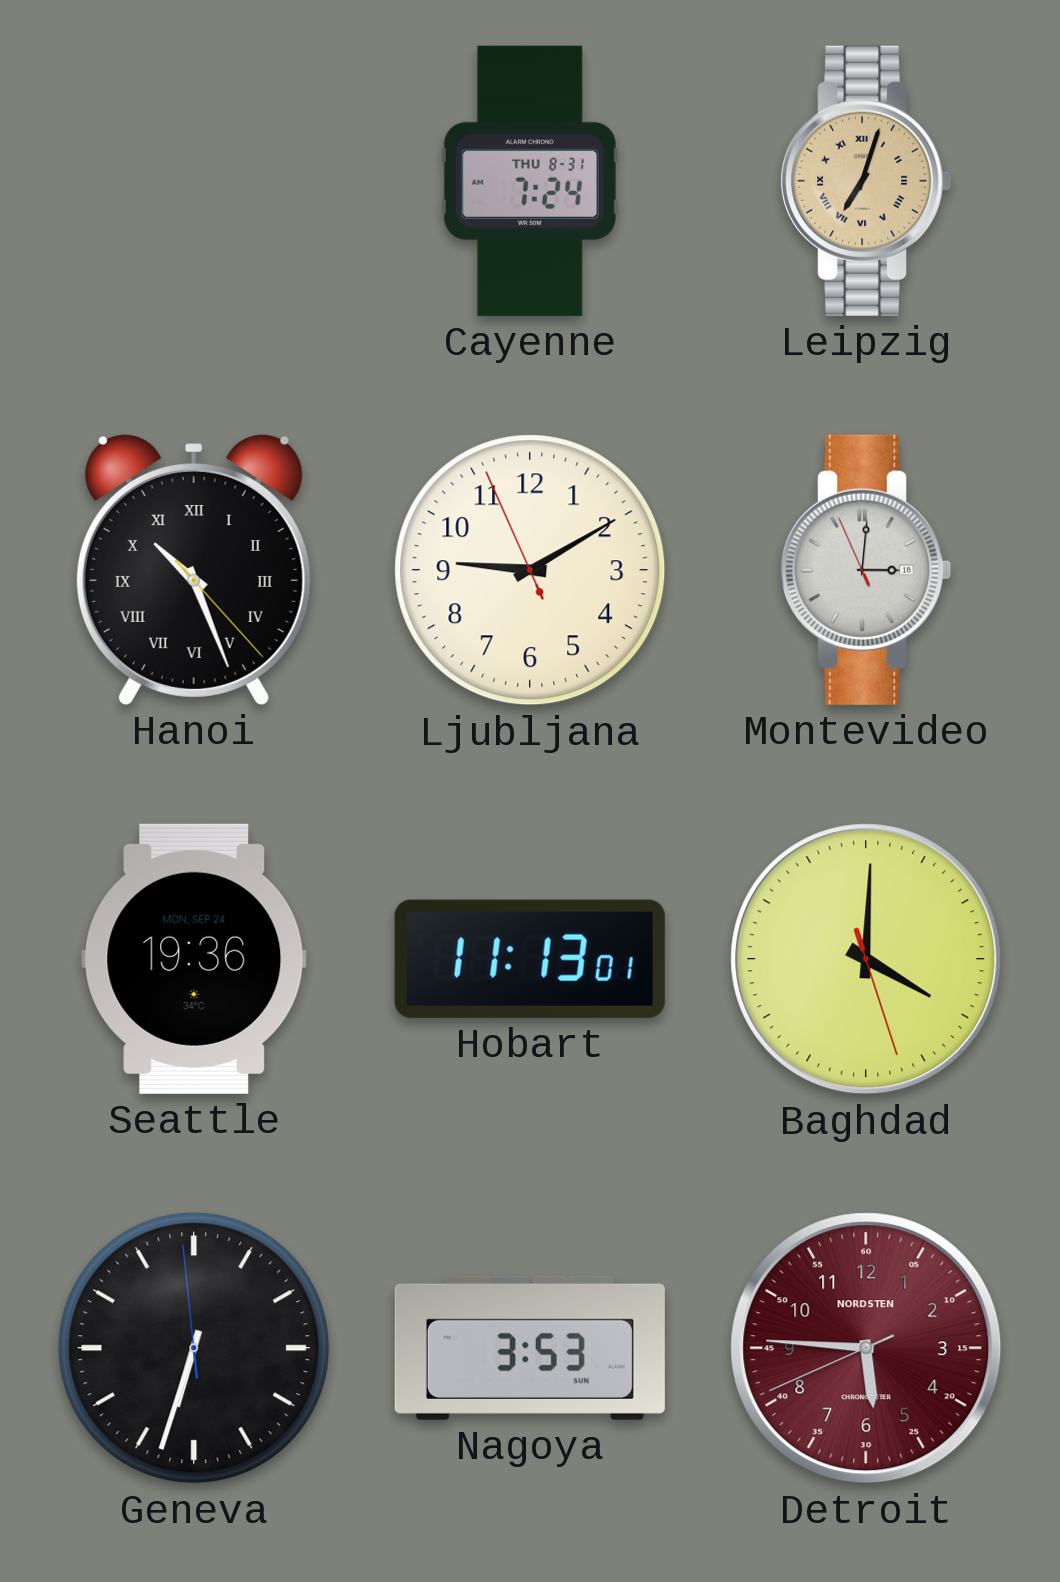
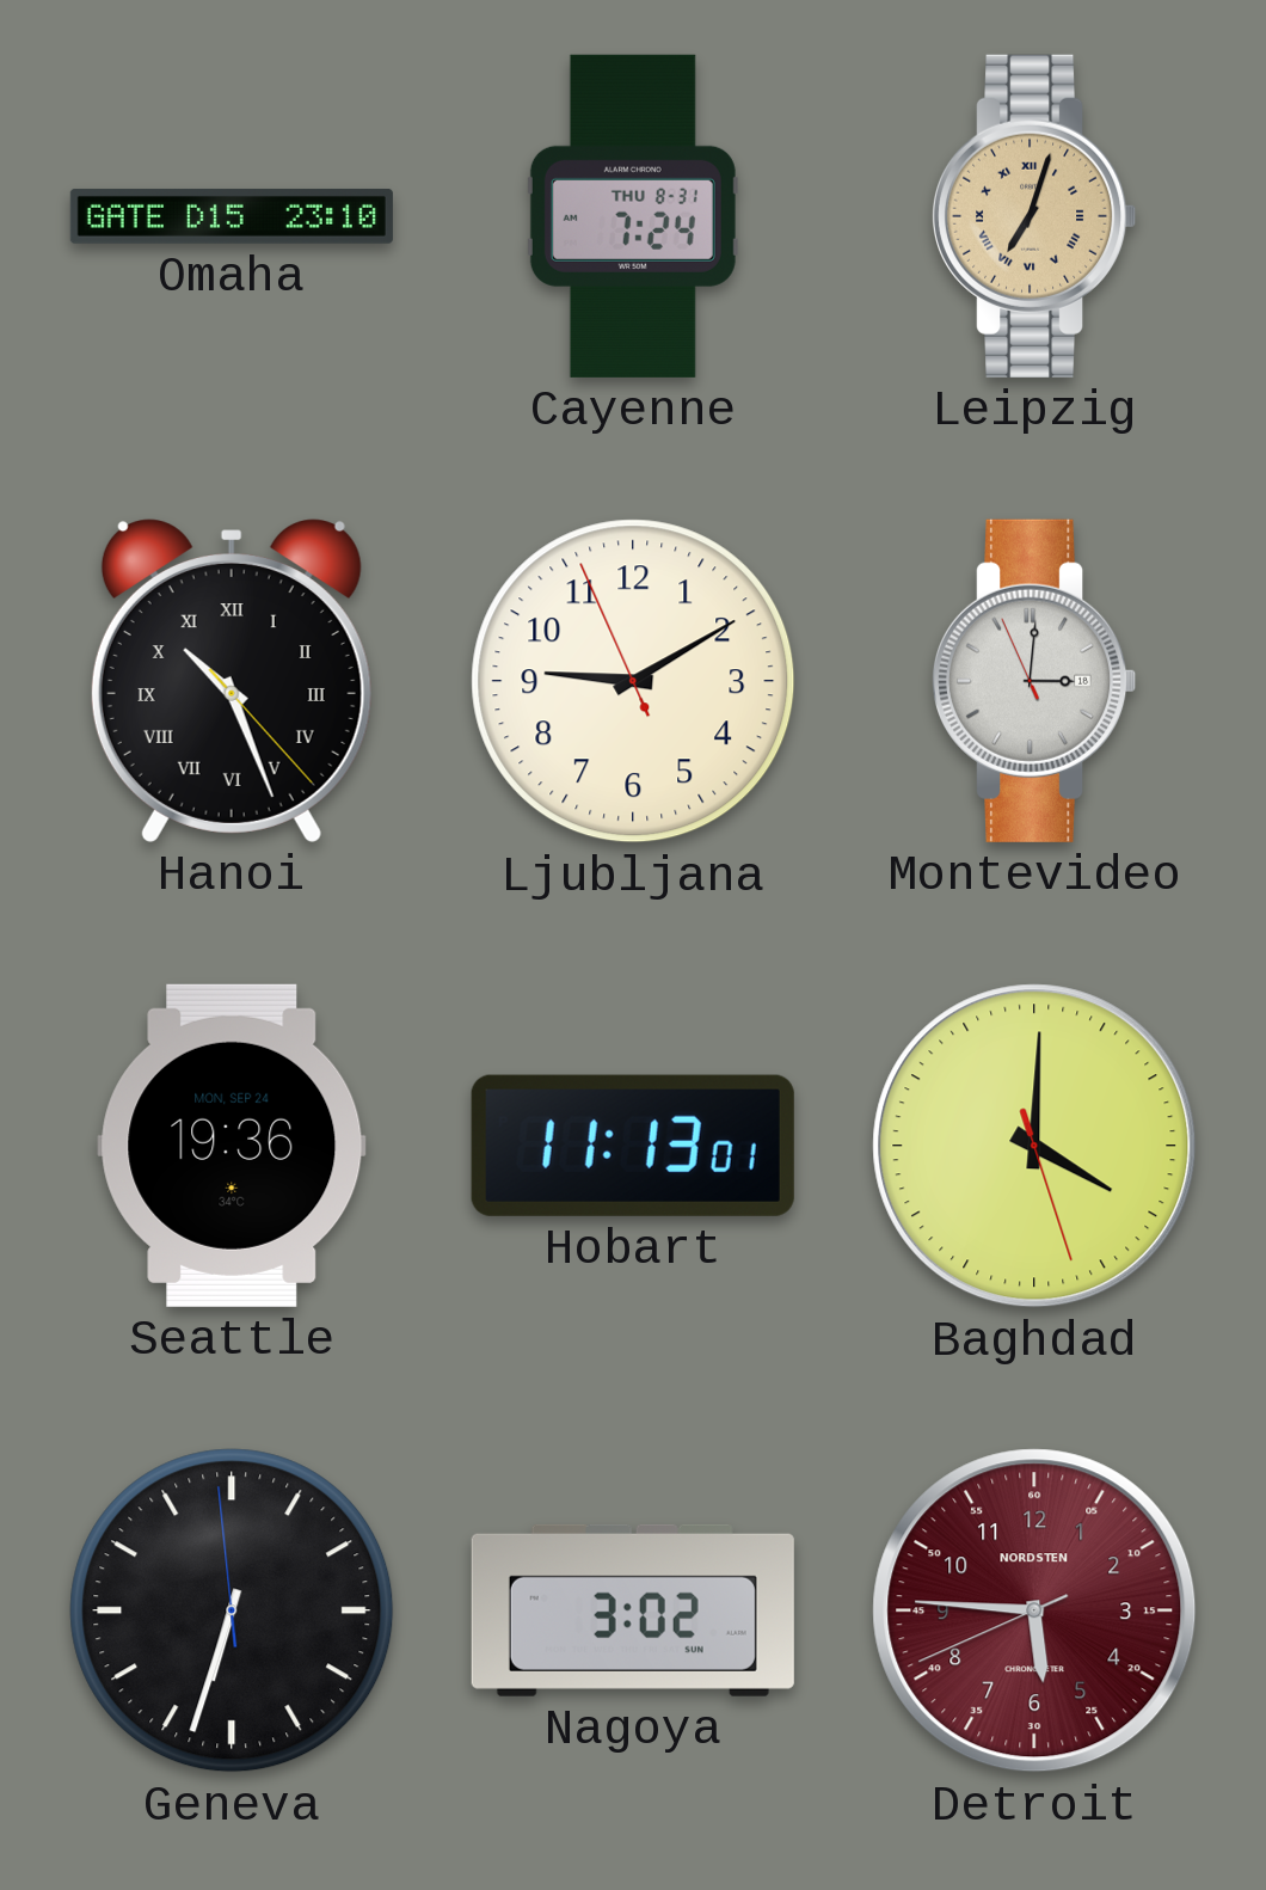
Omaha: none -> 23:10 (232, 216)
Nagoya: 3:53 -> 3:02 (633, 1610)
